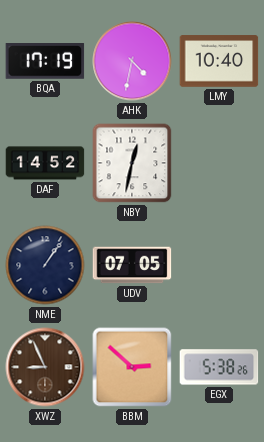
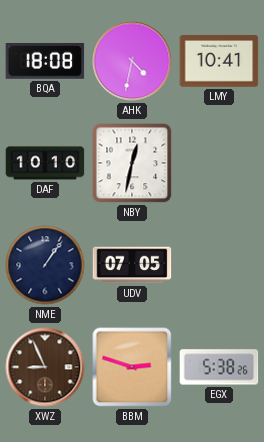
BQA: 17:19 -> 18:08 (45, 62)
LMY: 10:40 -> 10:41 (219, 61)
DAF: 14:52 -> 10:10 (45, 163)
BBM: 2:52 -> 2:48 (132, 367)
